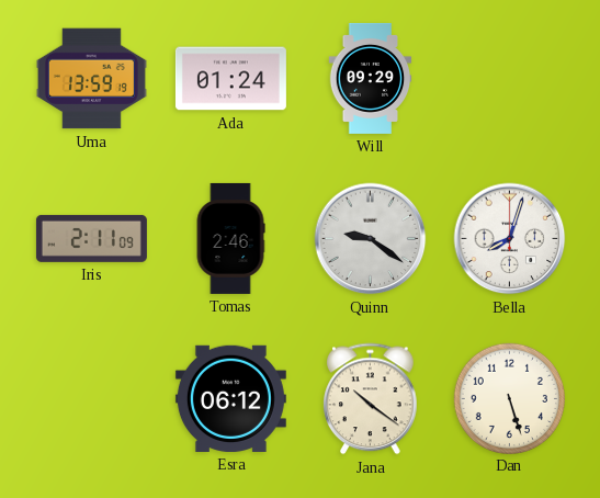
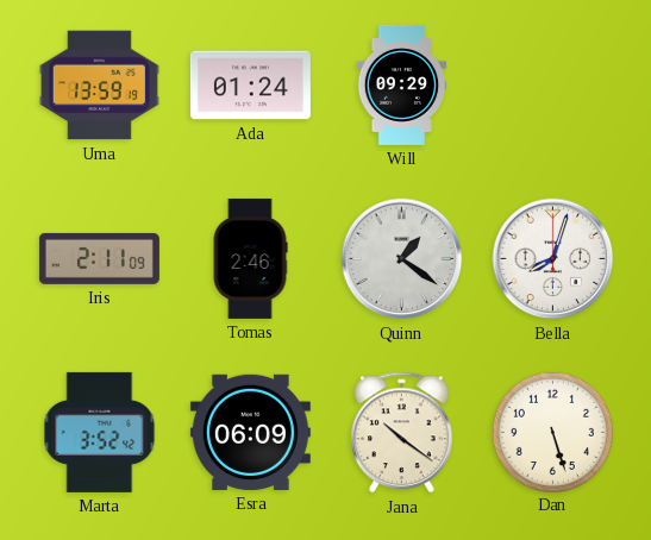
Quinn: 9:21 -> 1:21 (402, 259)
Marta: none -> 3:52 (100, 432)
Esra: 06:12 -> 06:09 (250, 432)
